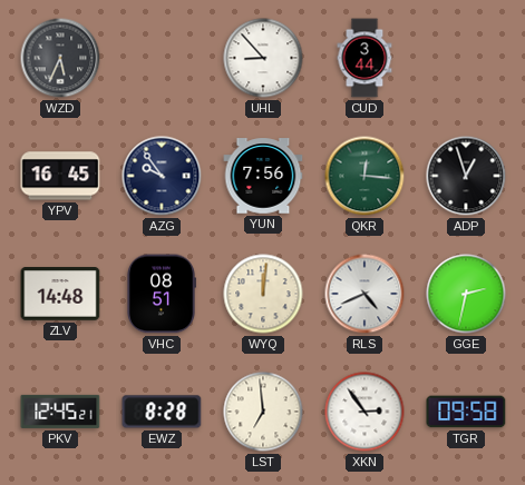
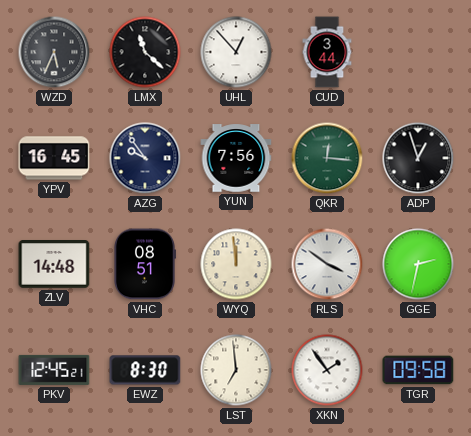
LMX: none -> 11:22 (145, 52)
UHL: 8:53 -> 12:53 (236, 52)
WYQ: 12:01 -> 11:59 (236, 264)
RLS: 4:41 -> 3:51 (327, 264)
EWZ: 8:28 -> 8:30 (145, 370)
XKN: 2:54 -> 1:54 (327, 370)
